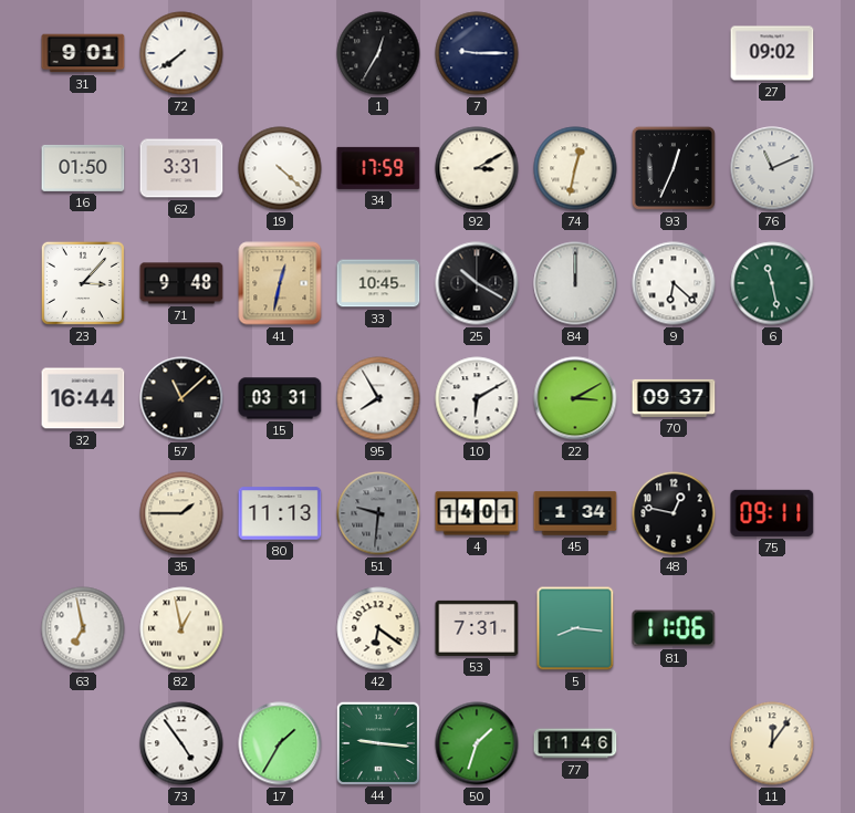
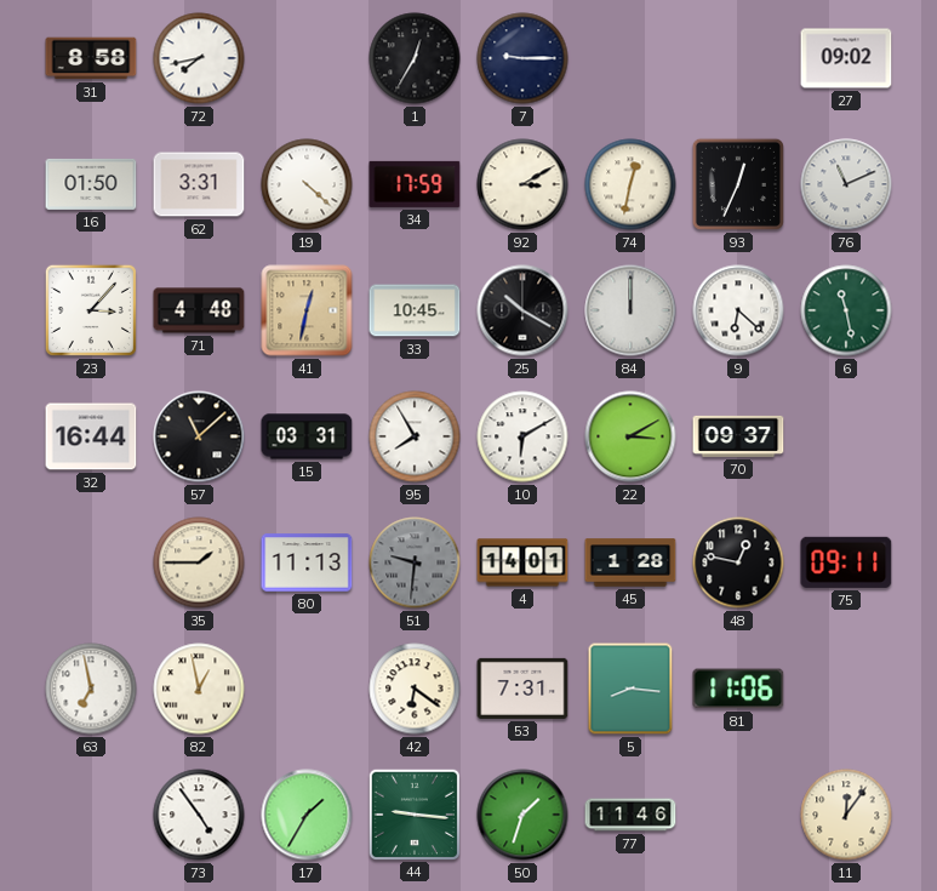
31: 9:01 -> 8:58 (91, 58)
72: 7:39 -> 7:43 (199, 58)
71: 9:48 -> 4:48 (199, 310)
45: 1:34 -> 1:28 (630, 562)
